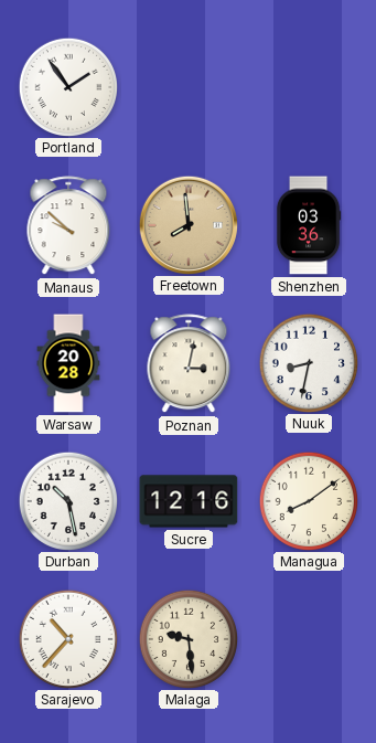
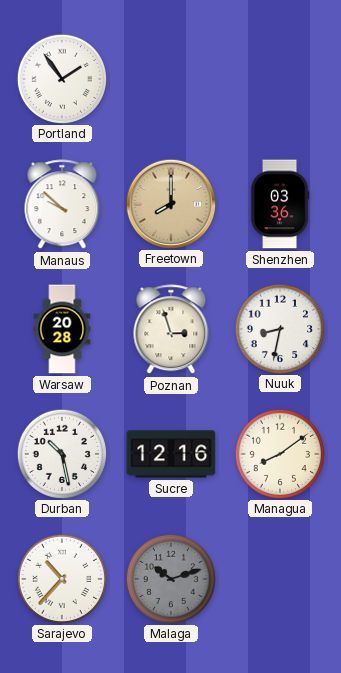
Freetown: 7:59 -> 8:00 (170, 203)
Poznan: 3:02 -> 2:57 (171, 330)
Malaga: 9:29 -> 10:12 (170, 578)
Malaga dial: cream -> grey (170, 578)
